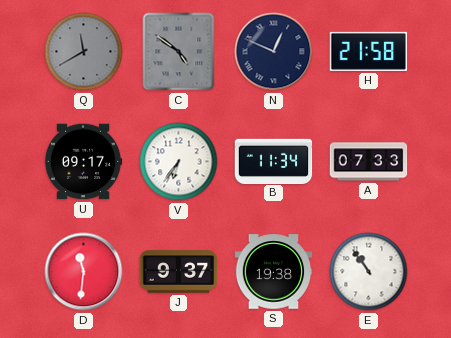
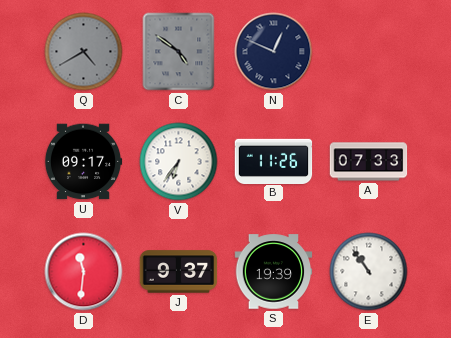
Q: 11:40 -> 4:40 (84, 52)
H: 21:58 -> none (369, 51)
B: 11:34 -> 11:26 (274, 161)
S: 19:38 -> 19:39 (274, 272)
